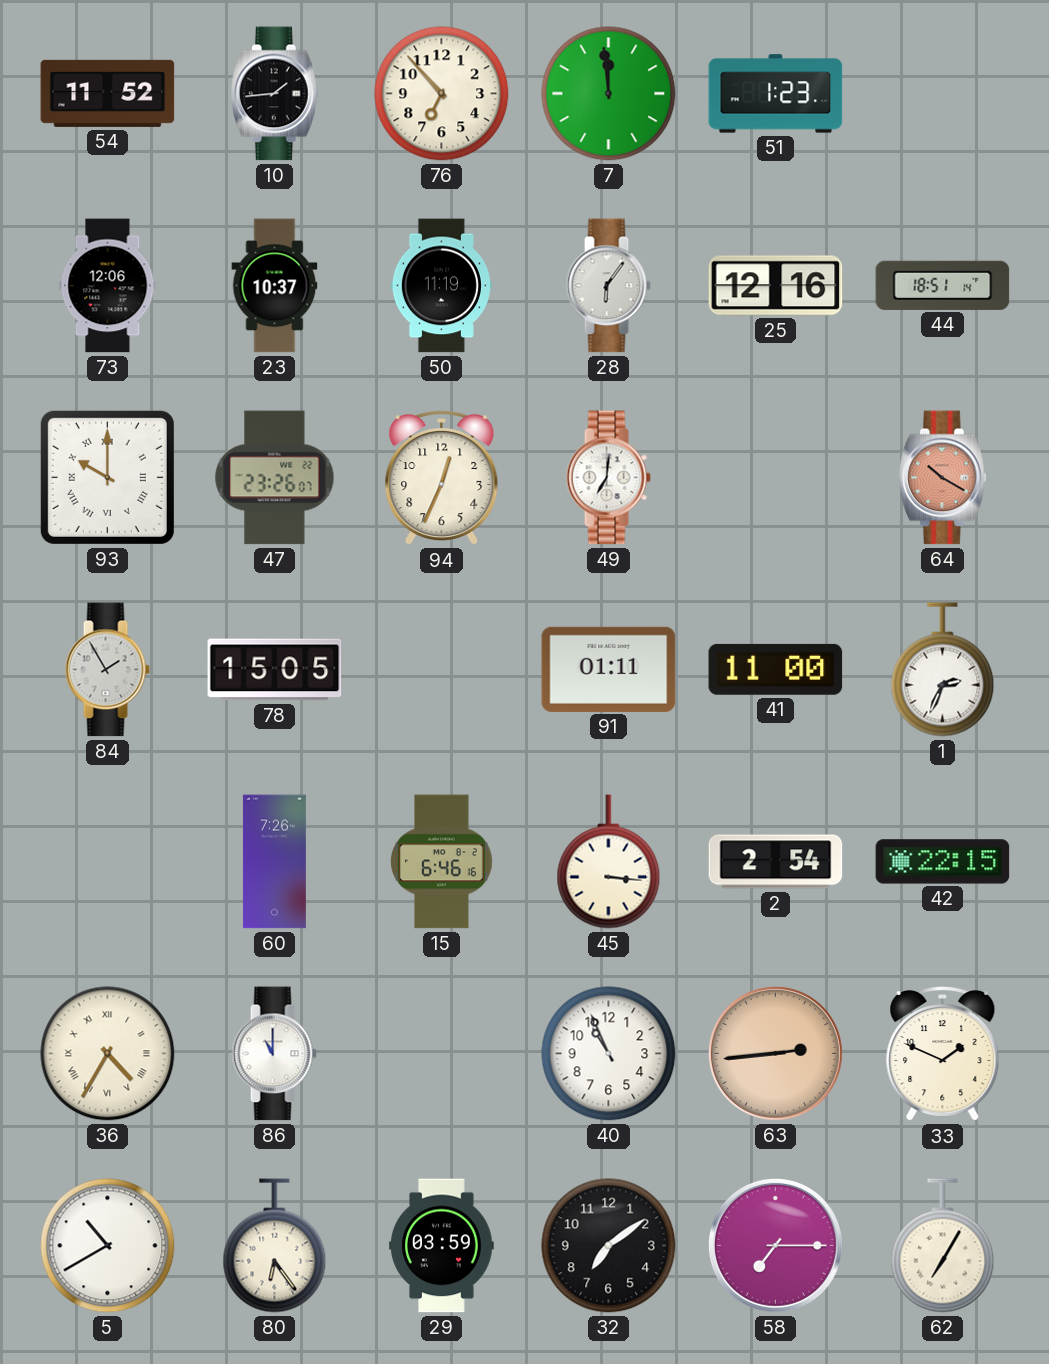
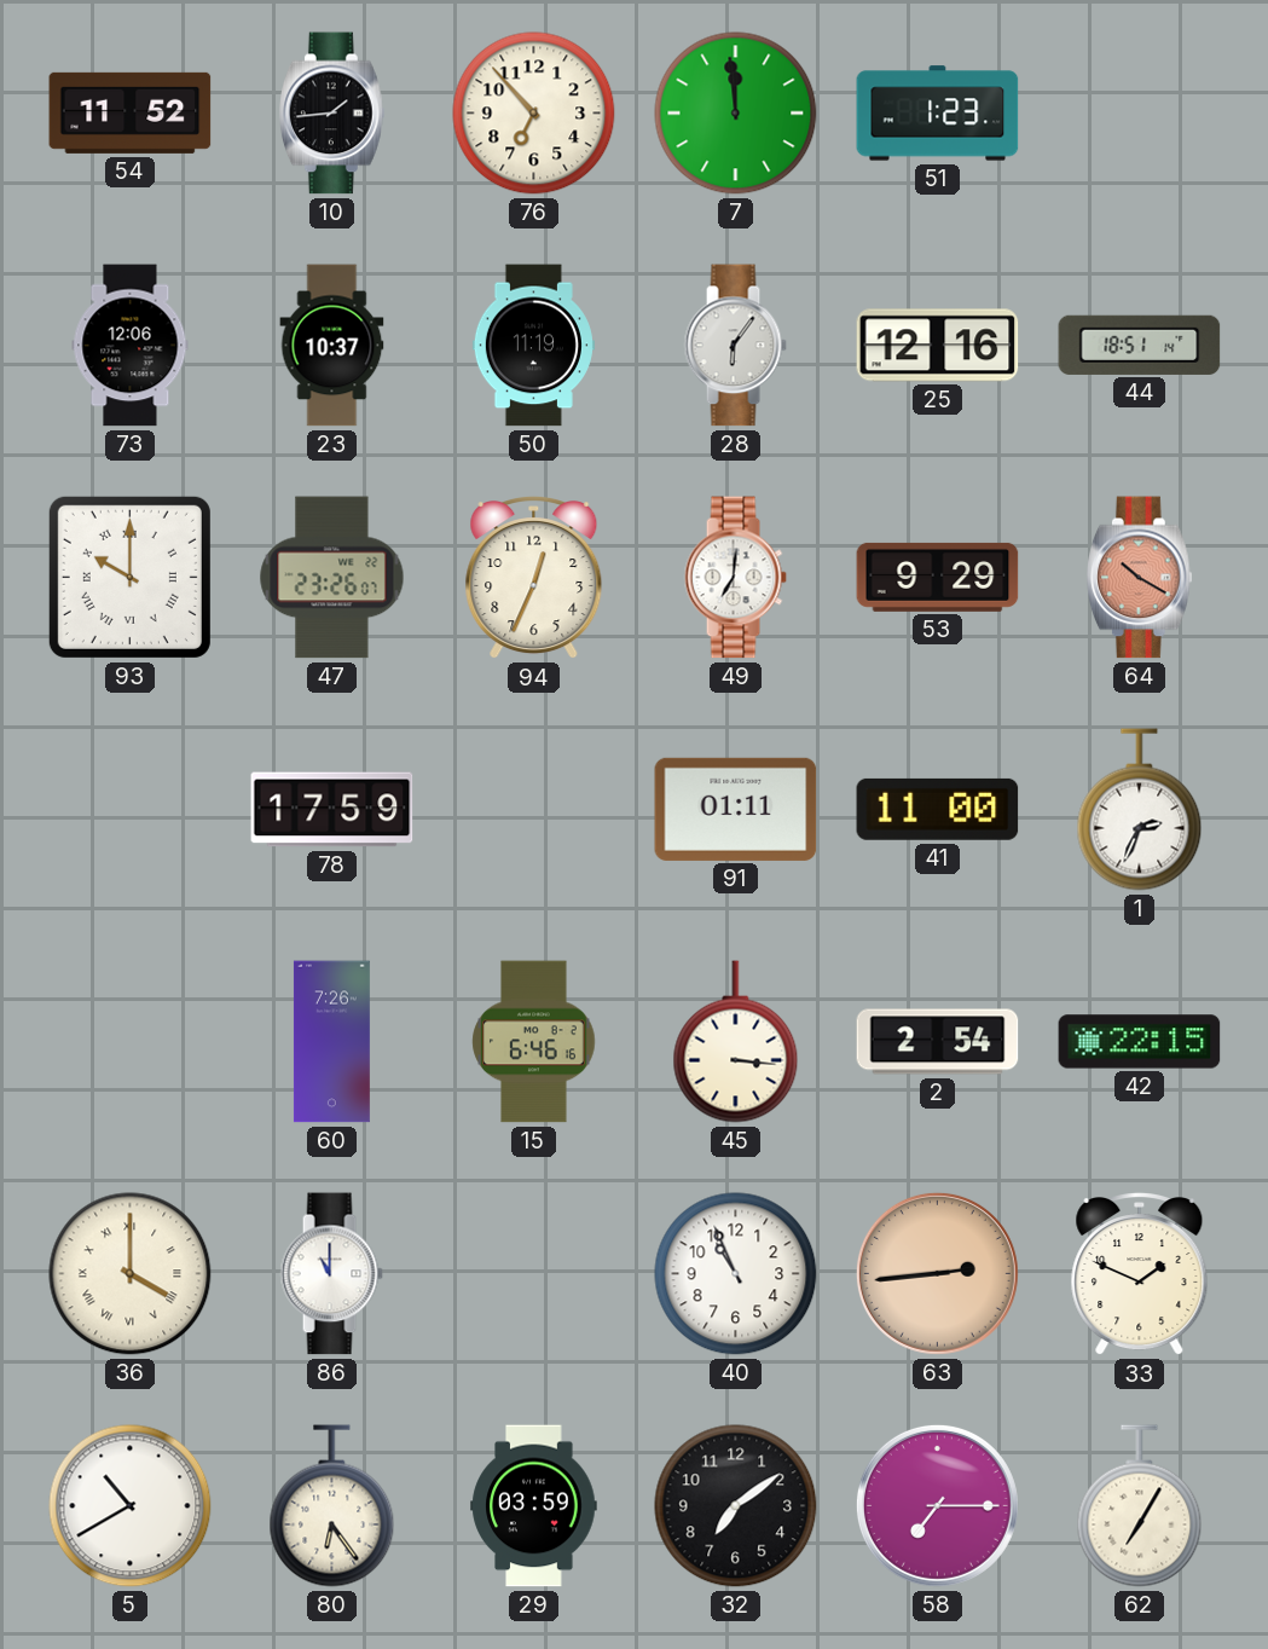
53: none -> 9:29 (938, 577)
84: 1:55 -> none (107, 670)
78: 15:05 -> 17:59 (332, 810)
36: 4:35 -> 4:00 (131, 1274)
